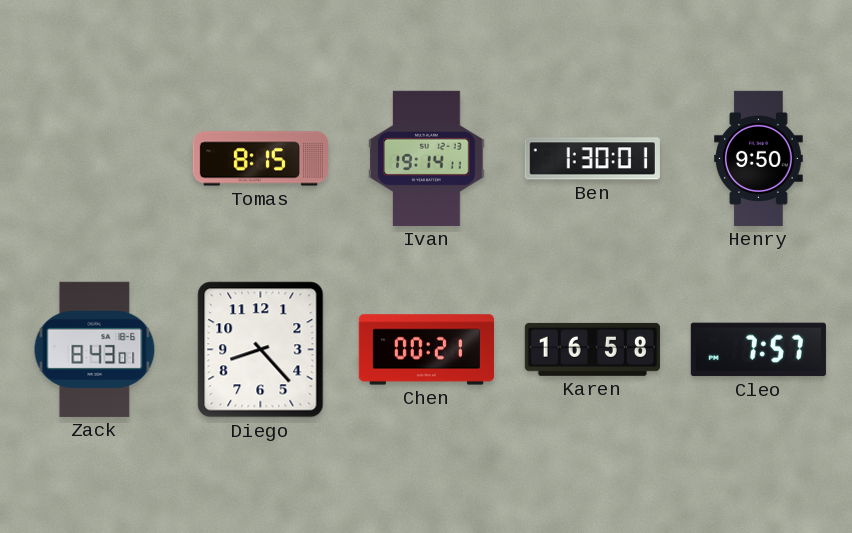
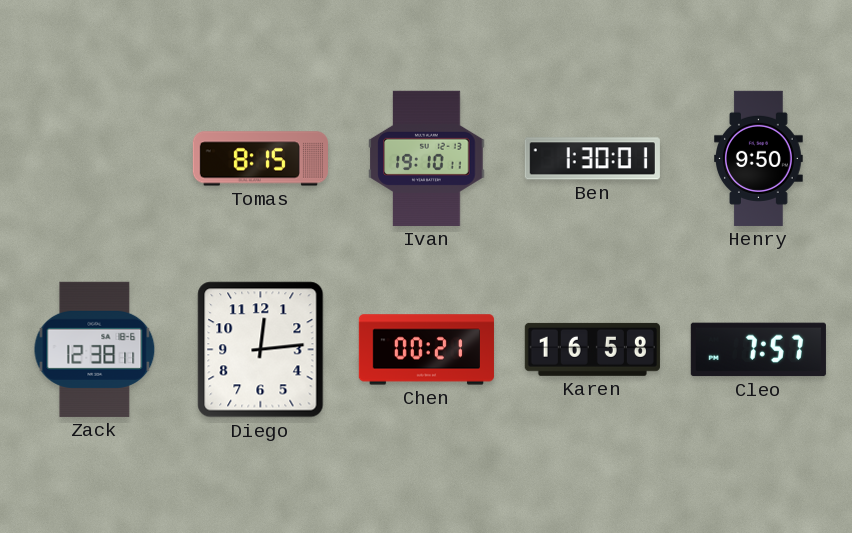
Ivan: 19:14 -> 19:10 (427, 158)
Zack: 8:43 -> 12:38 (95, 349)
Diego: 8:23 -> 12:14 (261, 350)
